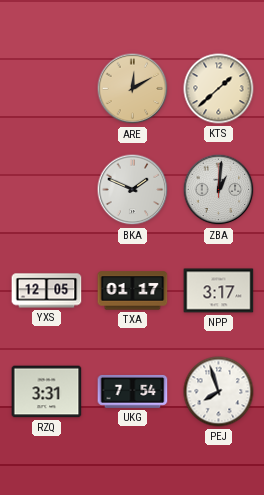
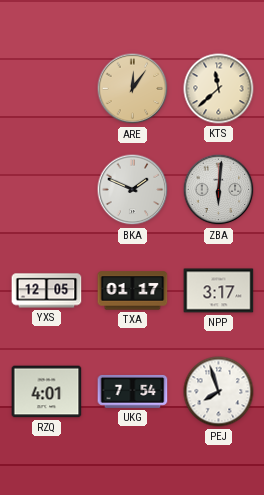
ARE: 12:10 -> 12:06 (133, 89)
KTS: 1:38 -> 11:38 (219, 89)
ZBA: 1:01 -> 6:01 (219, 190)
RZQ: 3:31 -> 4:01 (47, 392)
